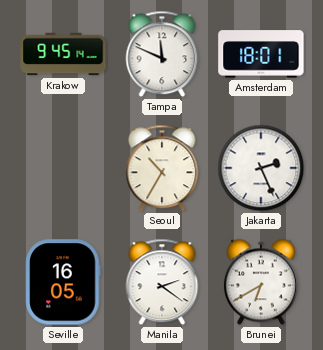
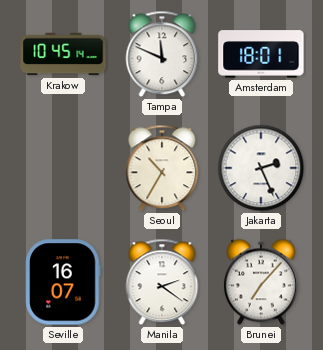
Krakow: 9:45 -> 10:45 (63, 54)
Seville: 16:05 -> 16:07 (63, 282)
Brunei: 6:40 -> 7:07 (261, 282)
